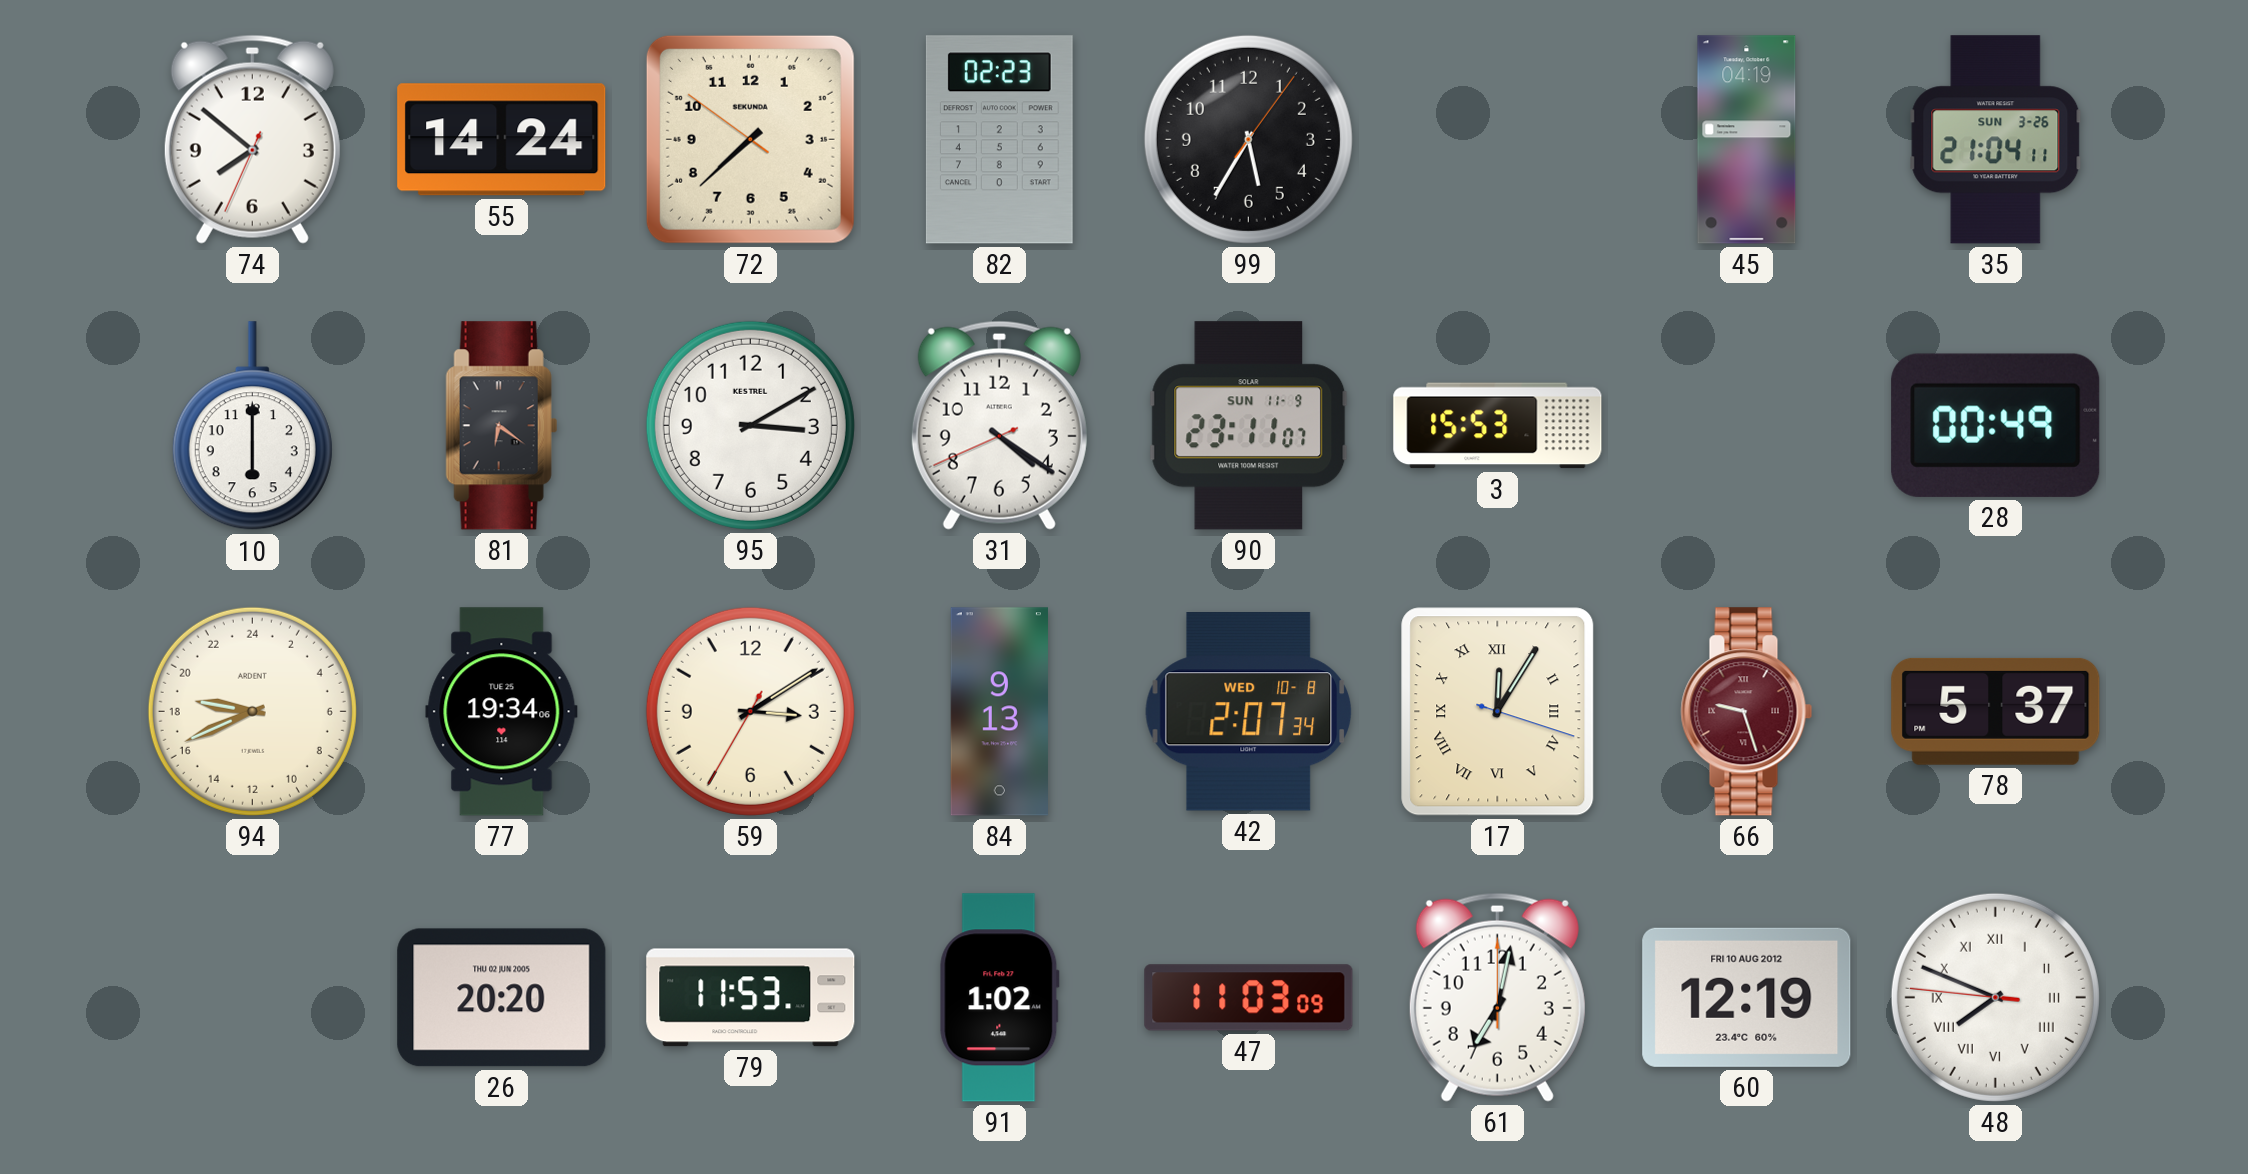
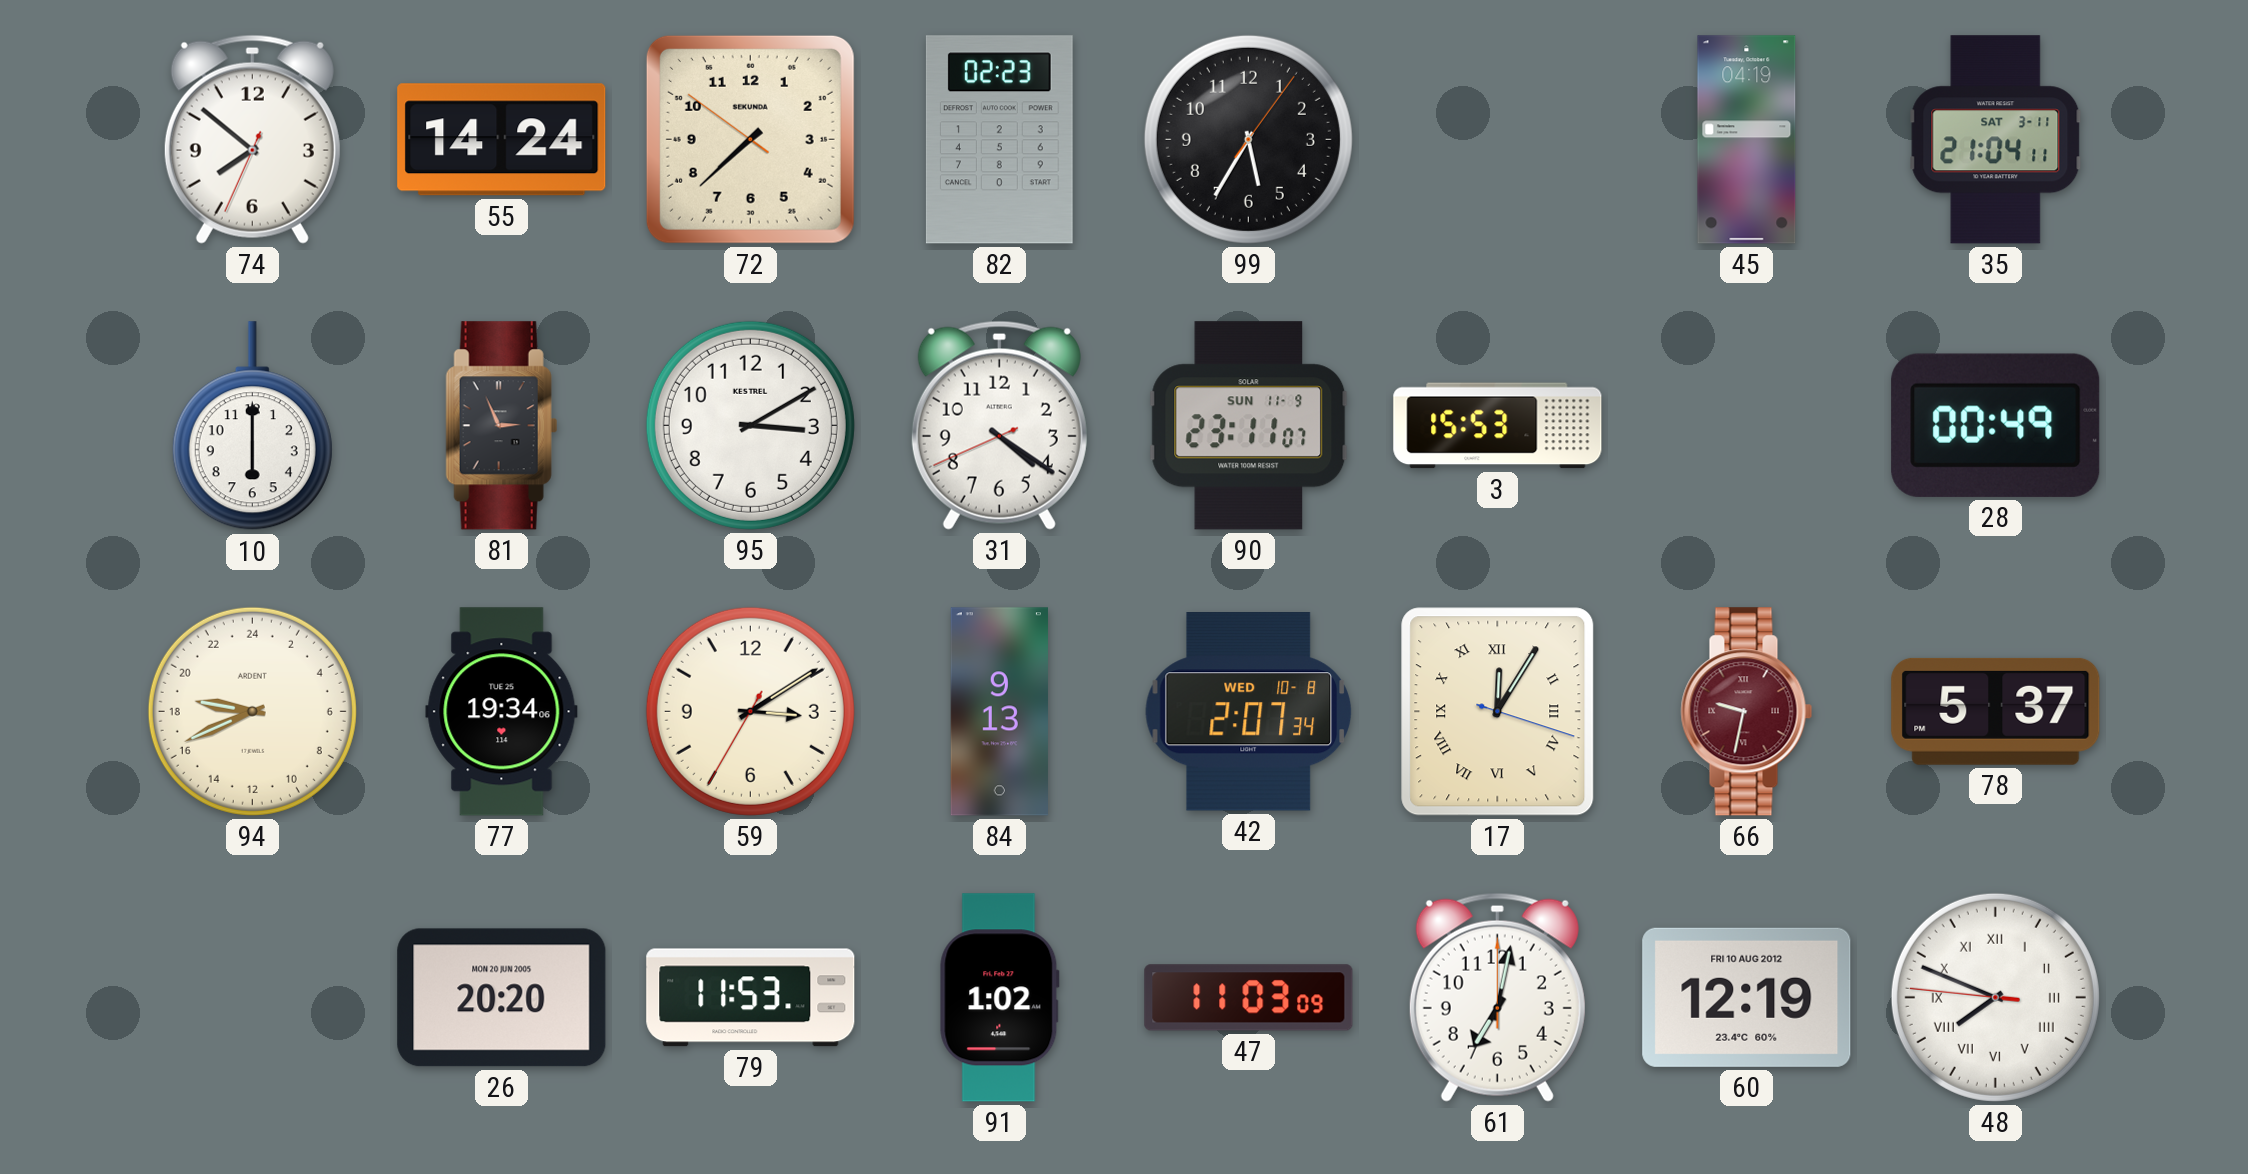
35 date: SUN 3-26 -> SAT 3-11 (1996, 140)
81: 6:21 -> 2:56 (502, 426)
66: 9:27 -> 9:32 (1747, 712)
26 date: THU 02 JUN 2005 -> MON 20 JUN 2005 (502, 998)
